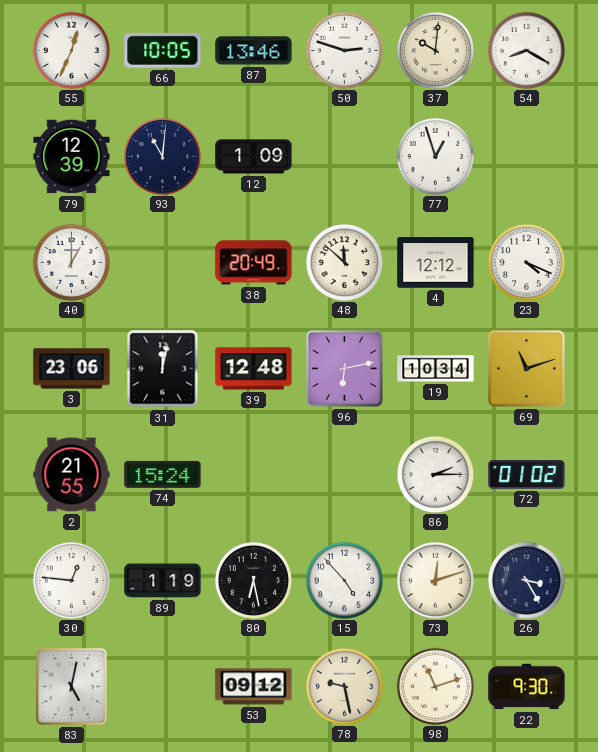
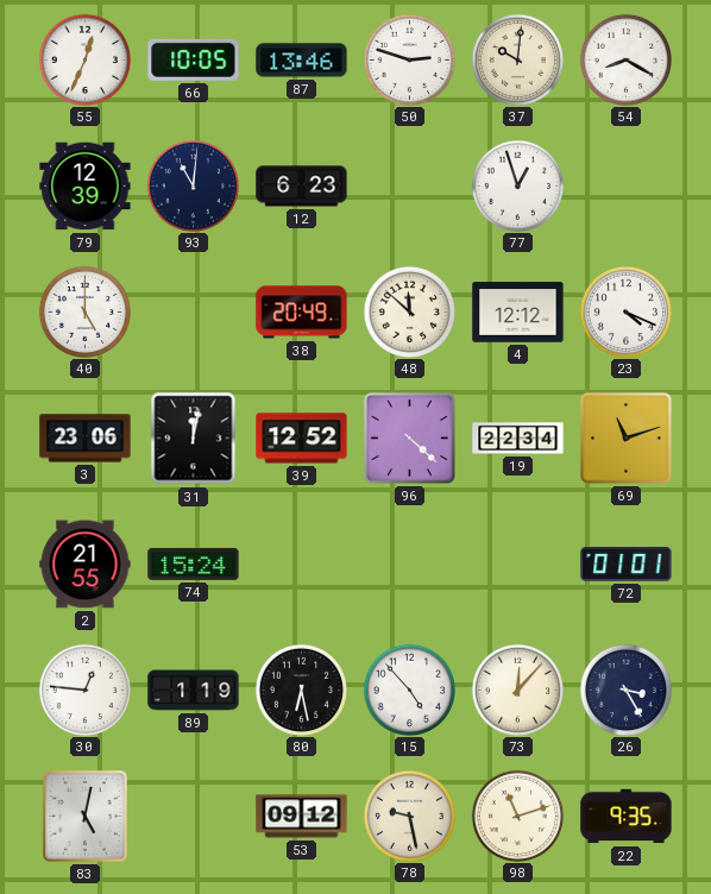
12: 1:09 -> 6:23 (302, 187)
40: 1:00 -> 5:00 (84, 311)
39: 12:48 -> 12:52 (302, 439)
96: 6:13 -> 4:22 (410, 439)
19: 10:34 -> 22:34 (518, 439)
86: 2:15 -> none (435, 474)
72: 01:02 -> 01:01 (627, 565)
73: 12:12 -> 12:07 (517, 690)
22: 9:30 -> 9:35 (627, 817)
